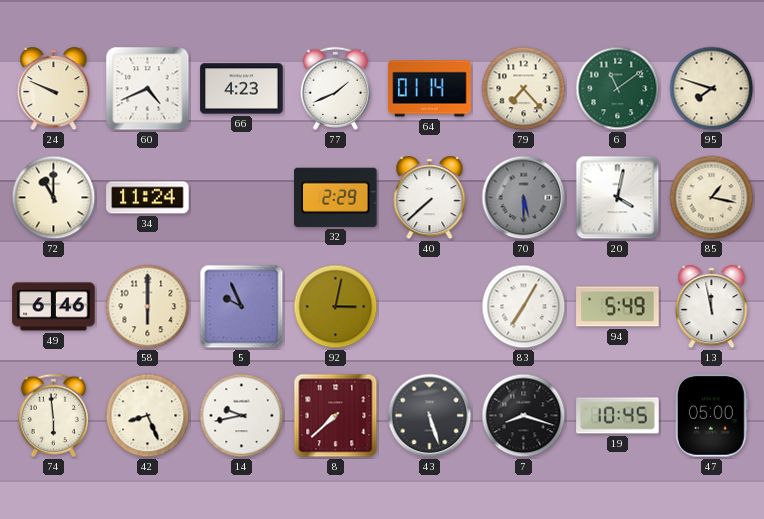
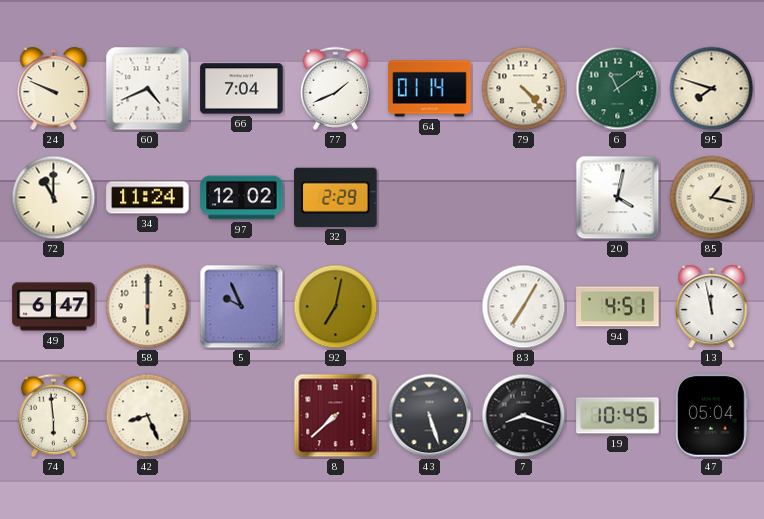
66: 4:23 -> 7:04 (242, 89)
79: 7:23 -> 4:23 (524, 89)
97: none -> 12:02 (242, 198)
40: 7:38 -> none (430, 198)
70: 5:30 -> none (524, 198)
49: 6:46 -> 6:47 (54, 307)
92: 3:02 -> 7:02 (336, 307)
94: 5:49 -> 4:51 (618, 307)
14: 9:43 -> none (242, 416)
47: 05:00 -> 05:04 (711, 416)
